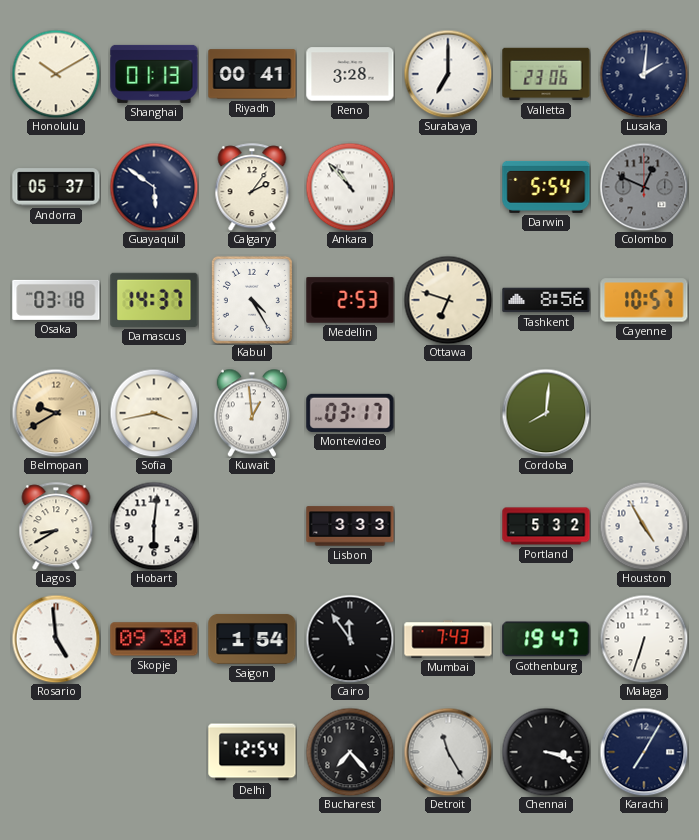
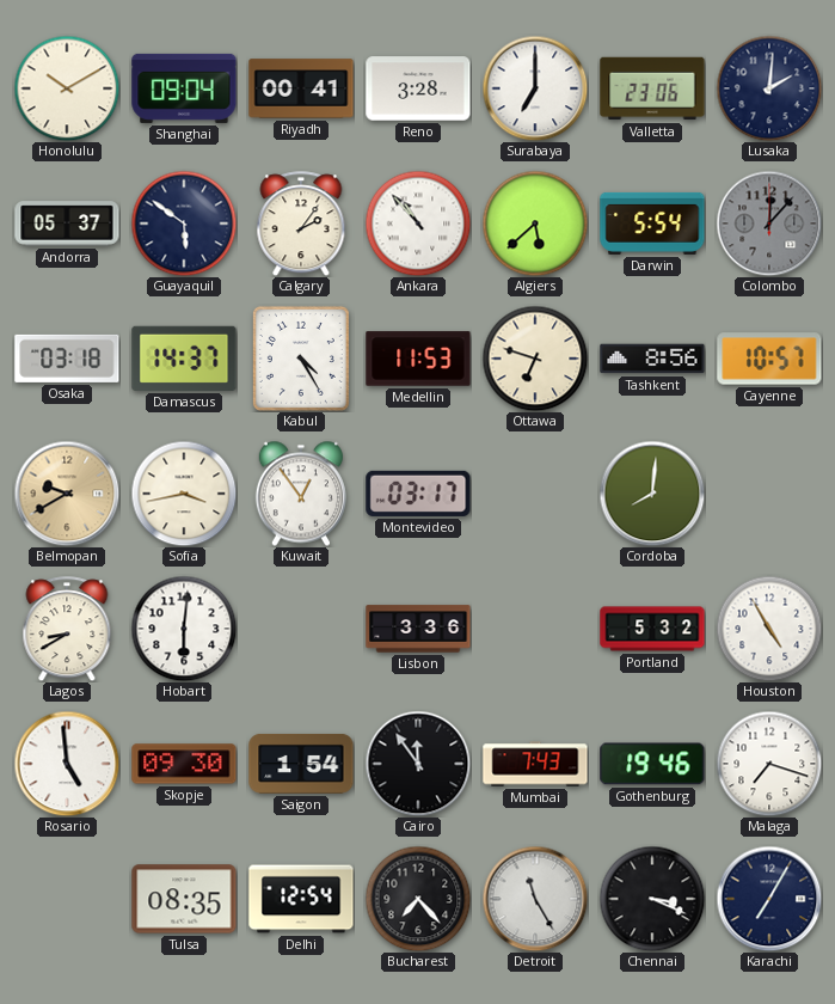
Shanghai: 01:13 -> 09:04 (184, 88)
Algiers: none -> 5:38 (535, 224)
Colombo: 12:49 -> 12:07 (769, 224)
Medellin: 2:53 -> 11:53 (418, 359)
Kuwait: 12:59 -> 12:54 (301, 494)
Lisbon: 3:33 -> 3:36 (418, 629)
Gothenburg: 19:47 -> 19:46 (652, 764)
Malaga: 6:33 -> 7:18 (769, 764)
Tulsa: none -> 08:35 (184, 899)
Chennai: 3:18 -> 3:19 (652, 899)
